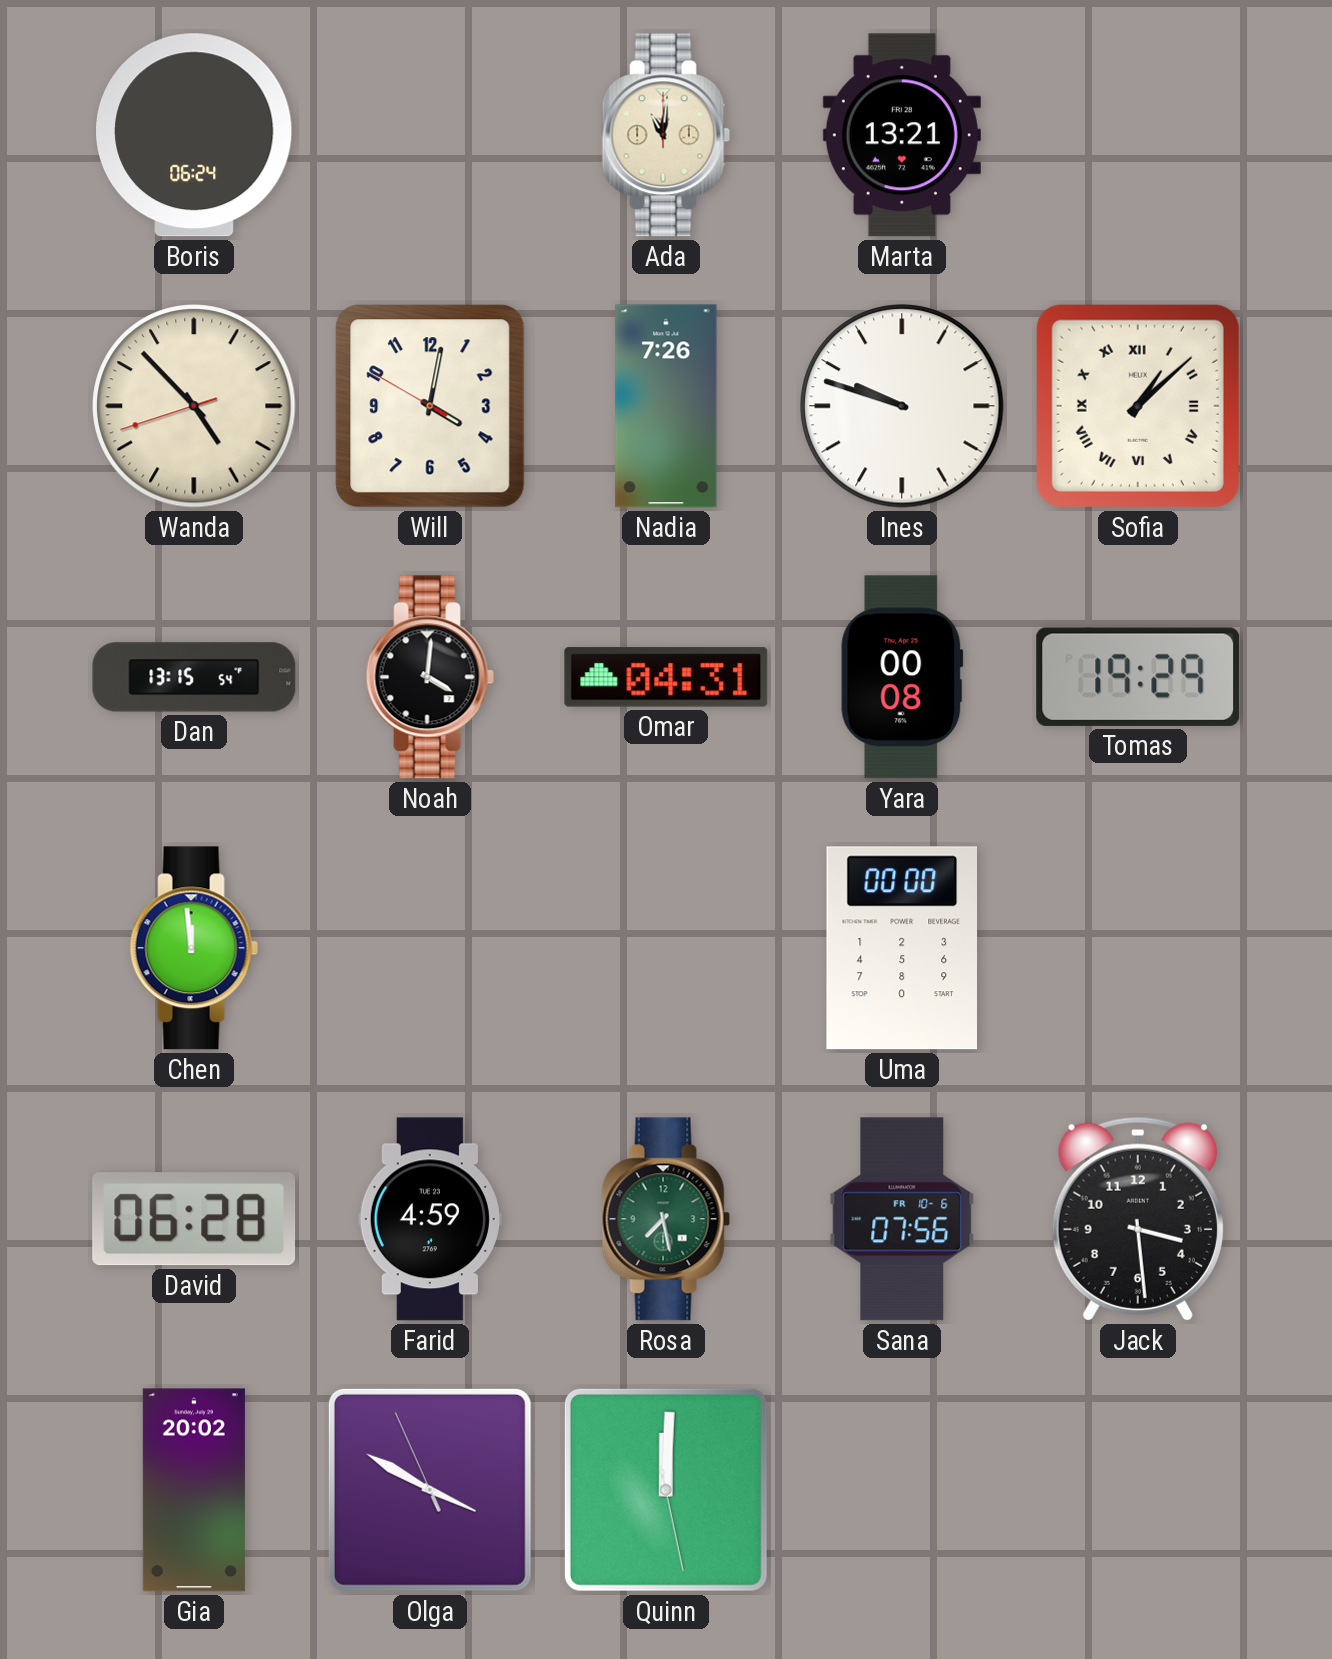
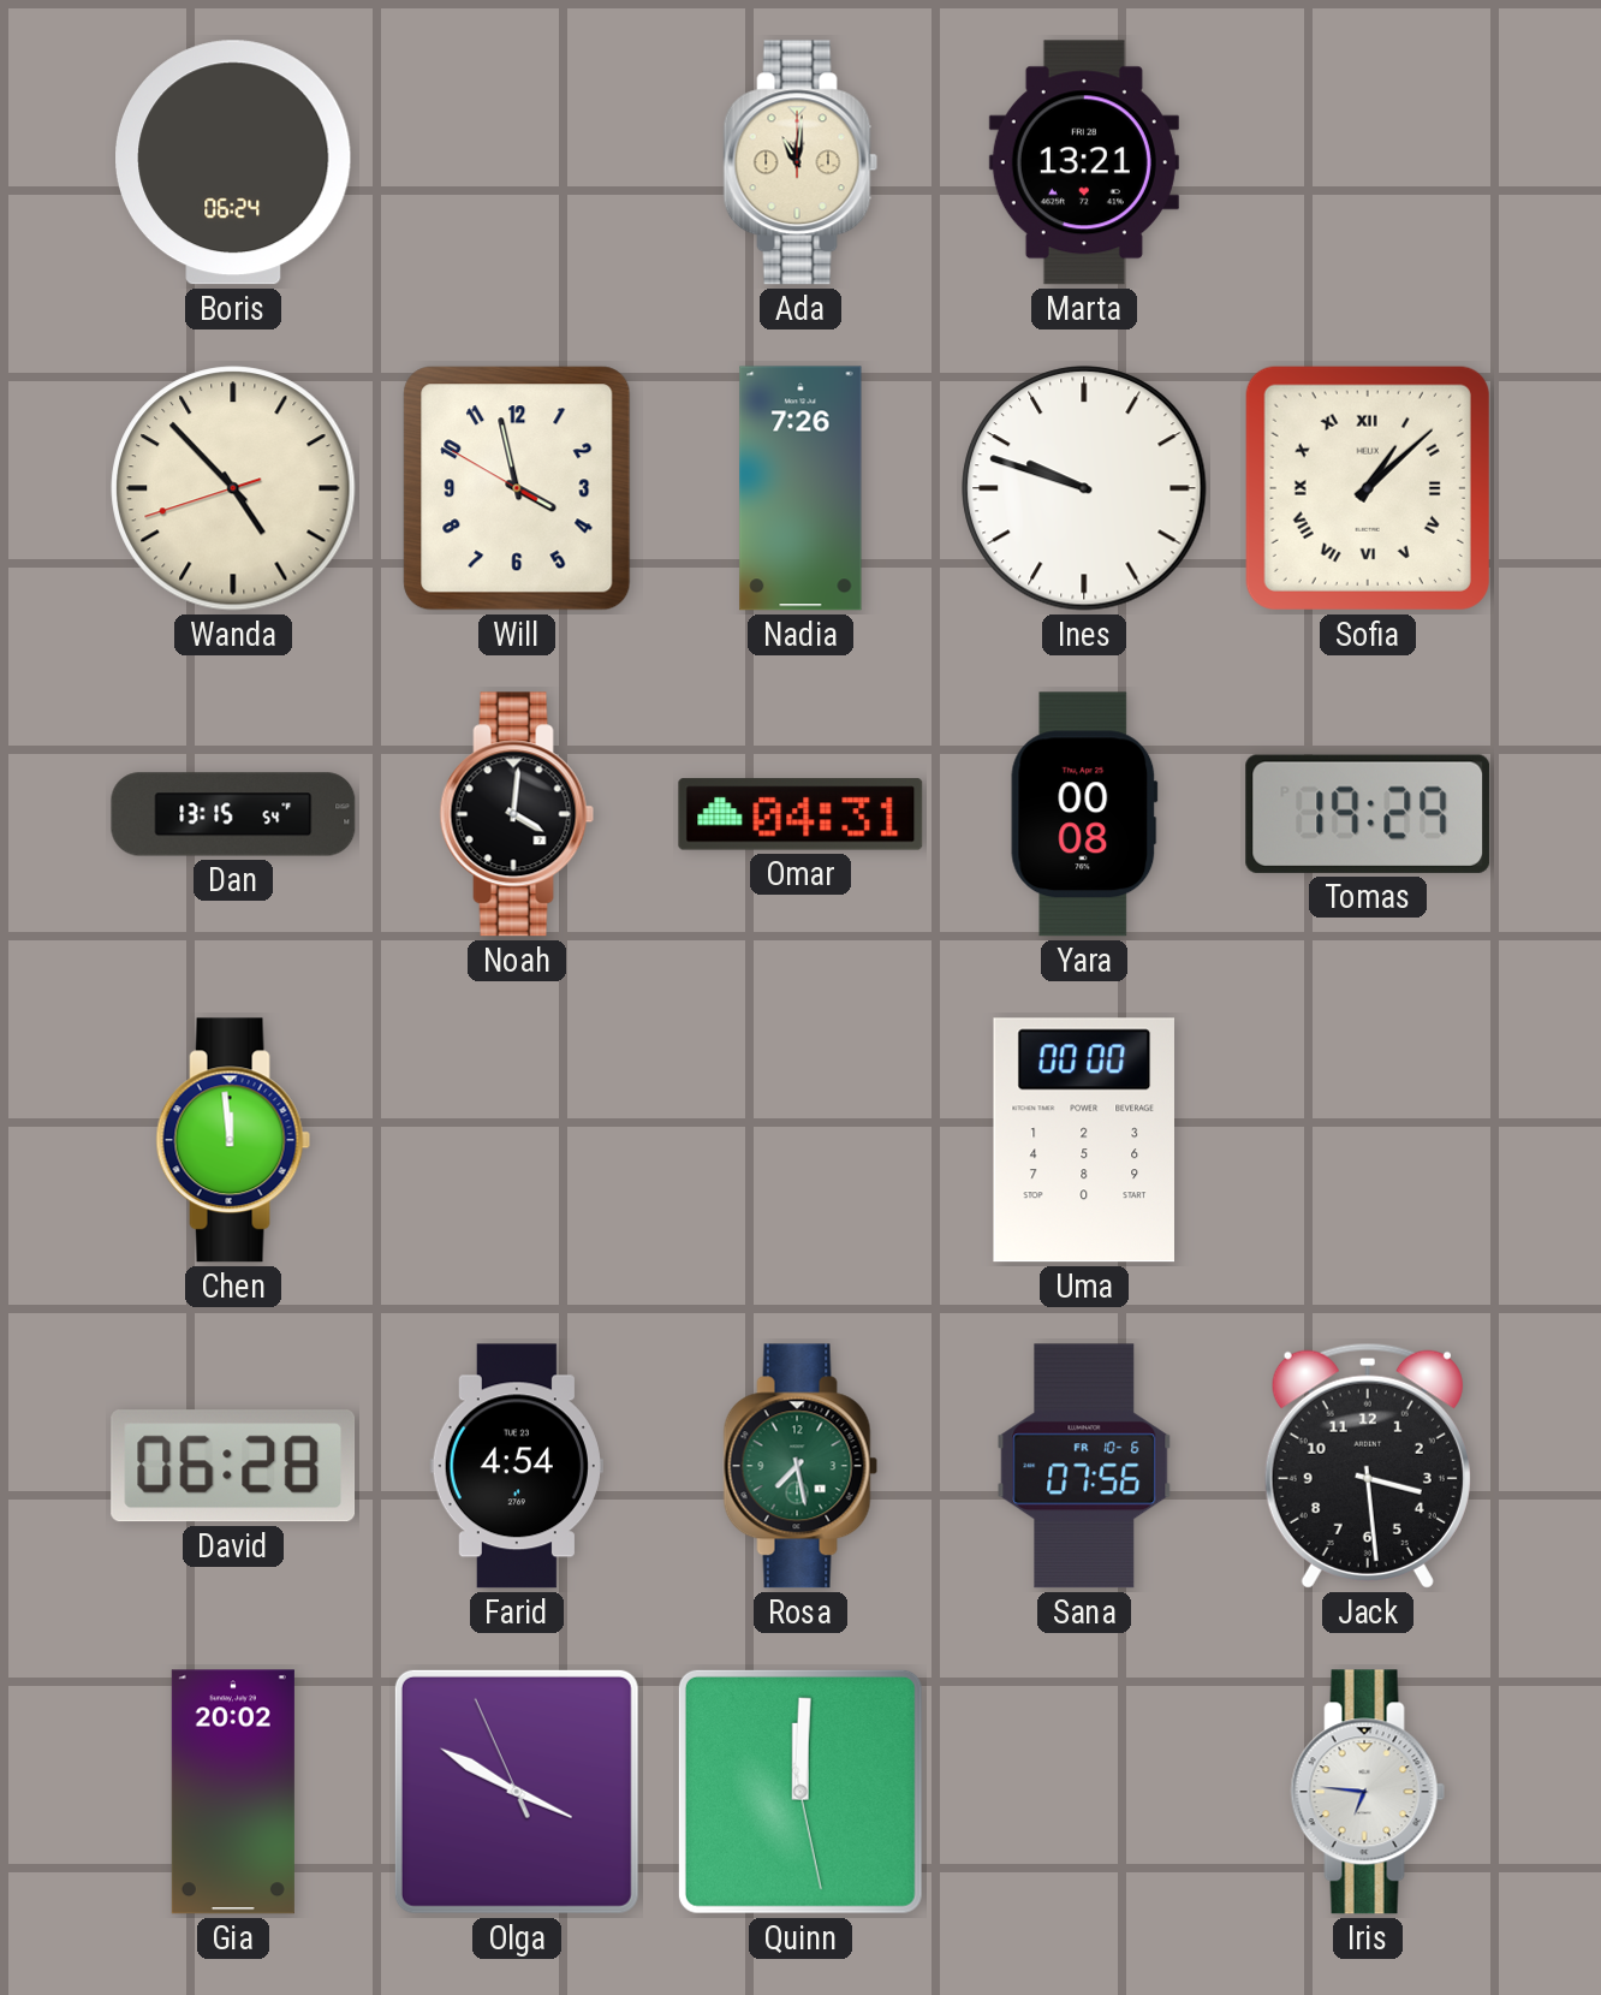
Will: 4:01 -> 3:57 (517, 488)
Farid: 4:59 -> 4:54 (517, 1466)
Iris: none -> 6:46 (1368, 1792)
